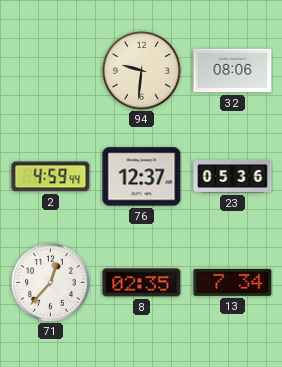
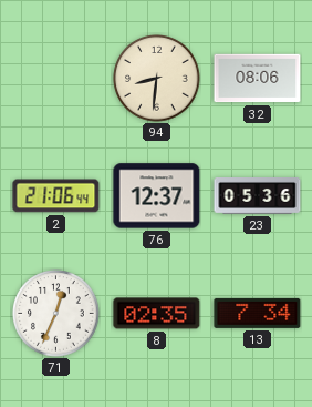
94: 9:31 -> 8:31 (157, 79)
2: 4:59 -> 21:06 (56, 196)
71: 12:37 -> 12:34 (56, 314)
